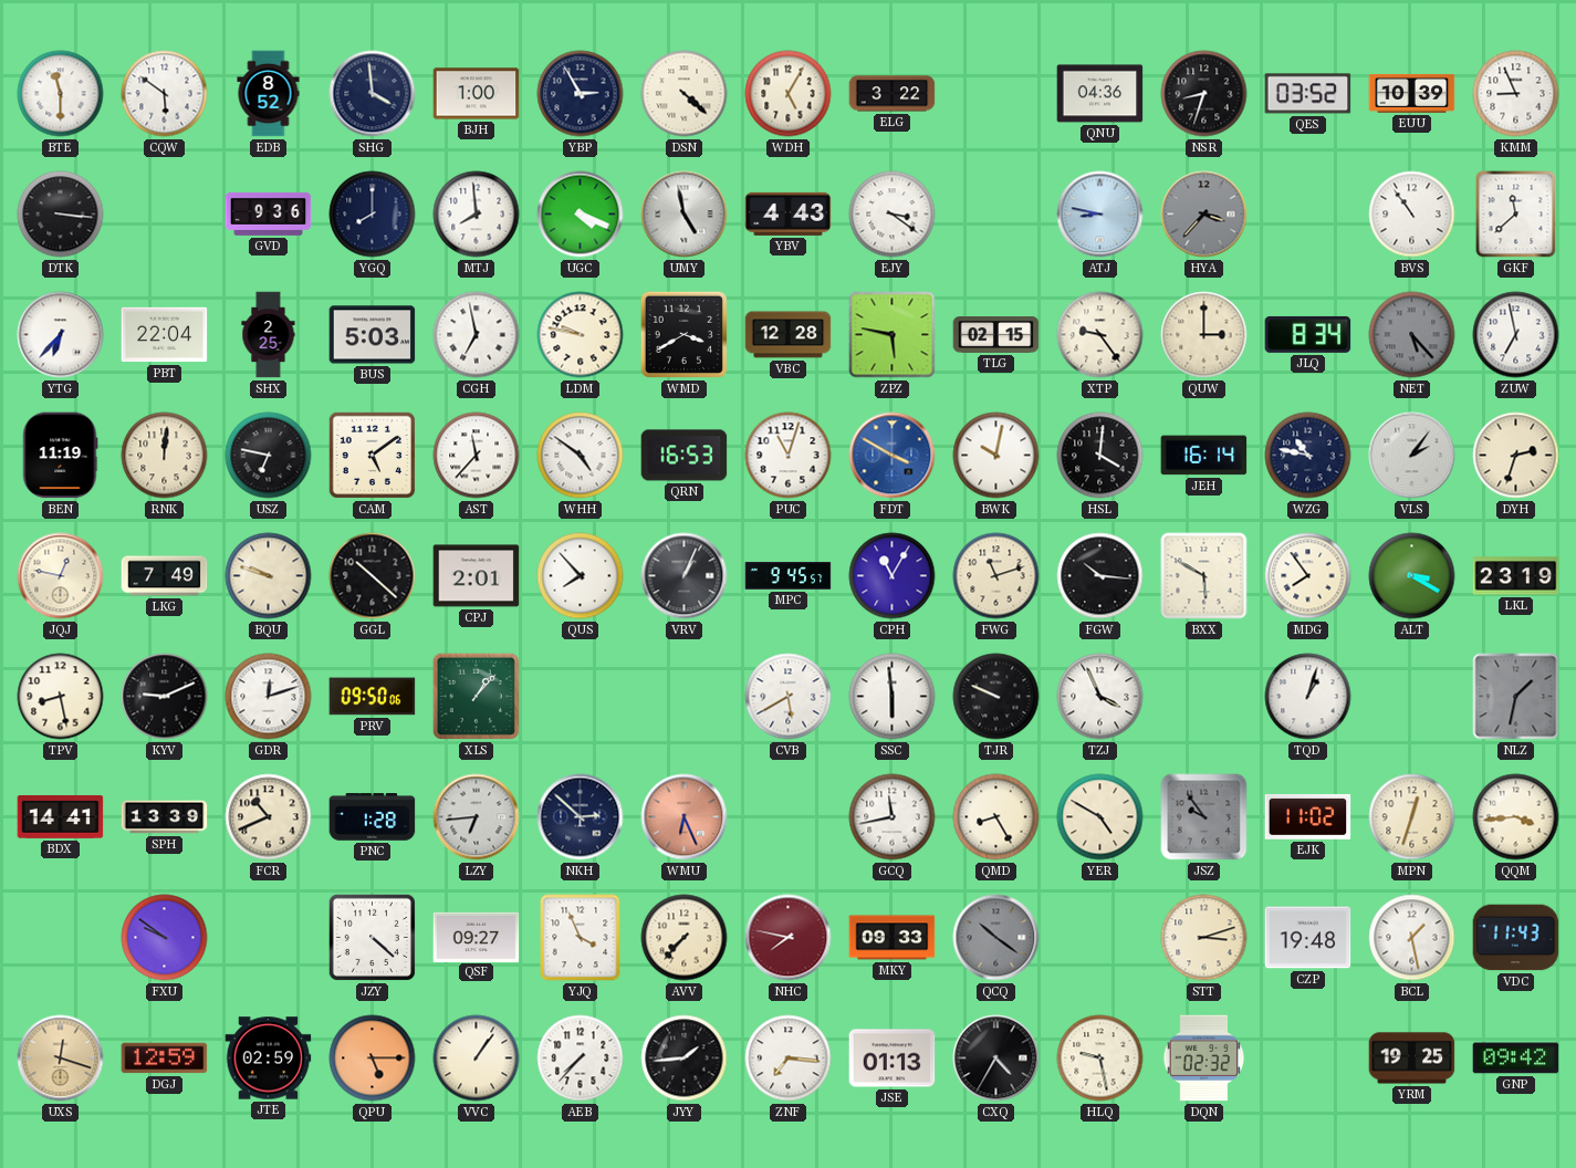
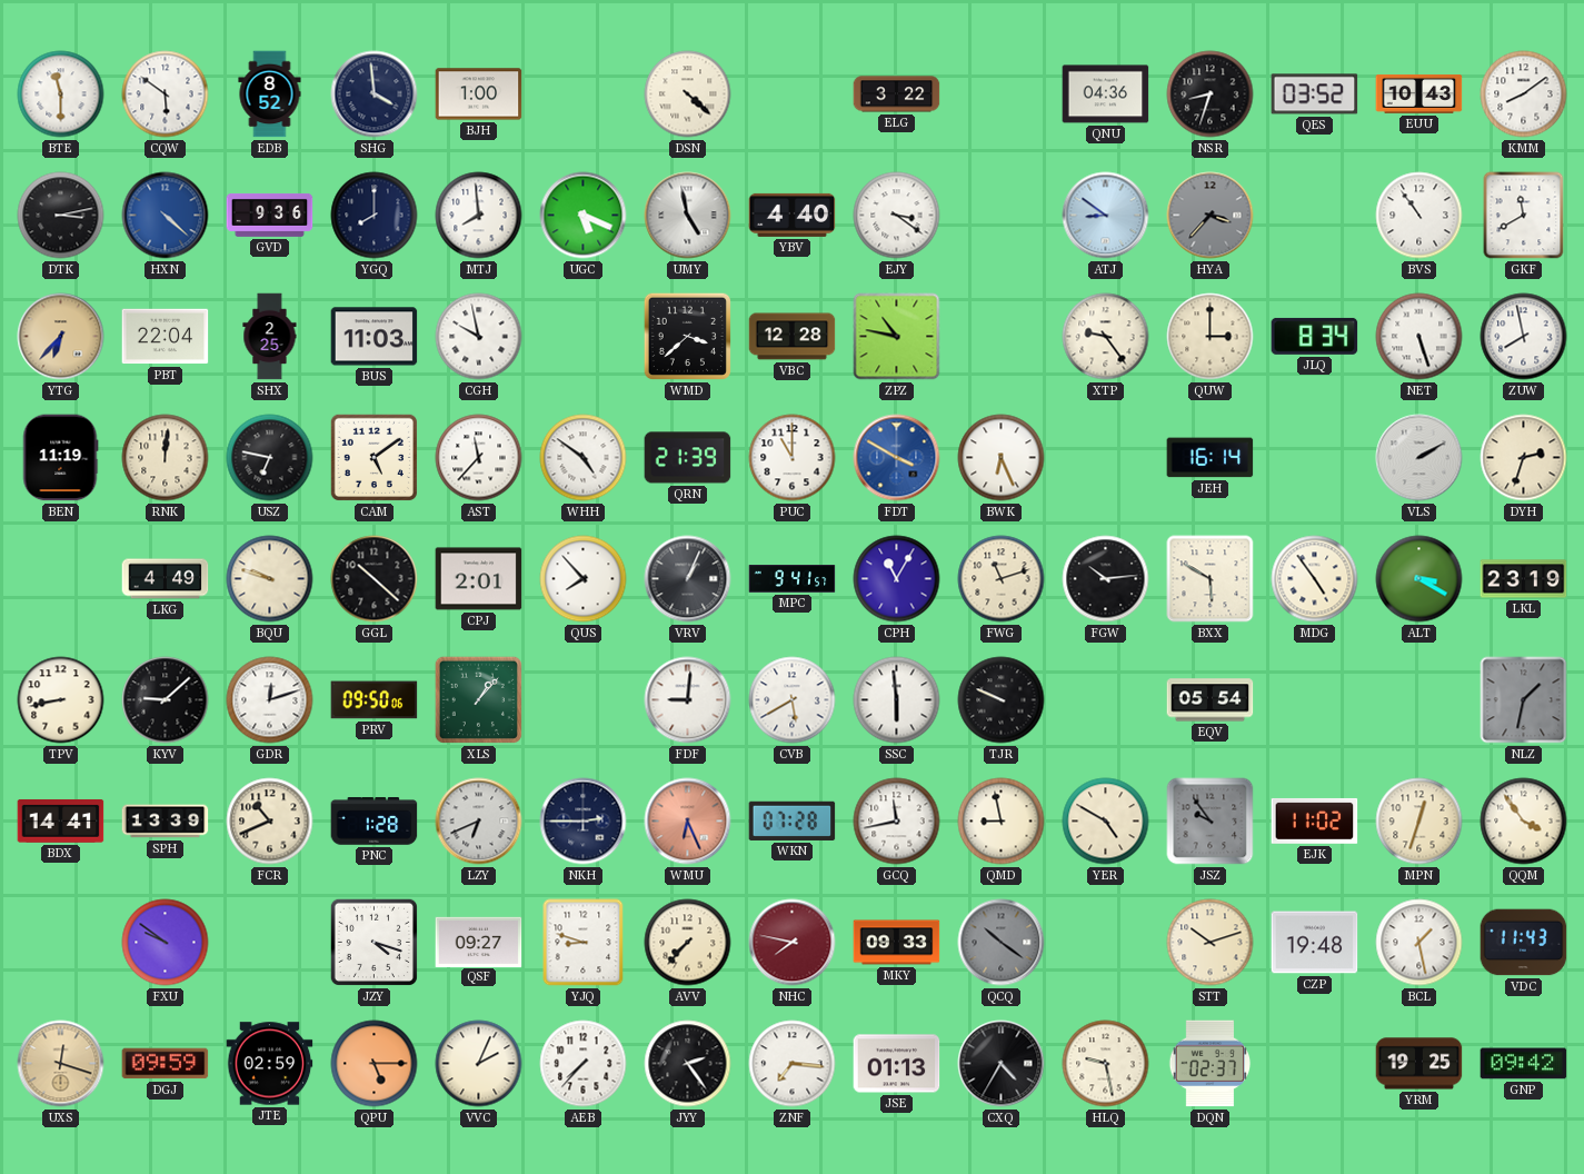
YBP: 2:55 -> none (581, 94)
WDH: 5:05 -> none (789, 94)
EUU: 10:39 -> 10:43 (1419, 93)
KMM: 8:56 -> 8:09 (1524, 94)
DTK: 3:16 -> 3:13 (61, 216)
HXN: none -> 4:22 (166, 216)
UGC: 4:19 -> 5:19 (584, 216)
YBV: 4:43 -> 4:40 (793, 215)
ATJ: 8:47 -> 8:51 (1106, 216)
GKF: 11:38 -> 11:40 (1524, 216)
YTG dial: white -> champagne (61, 337)
BUS: 5:03 -> 11:03 (375, 337)
CGH: 6:58 -> 9:58 (479, 337)
LDM: 9:47 -> none (581, 335)
WMD: 3:40 -> 3:38 (687, 336)
ZPZ: 5:47 -> 10:47 (897, 337)
TLG: 02:15 -> none (996, 335)
NET: 5:23 -> 5:27 (1419, 337)
NET dial: grey -> white (1419, 337)
ZUW: 6:58 -> 7:58 (1524, 337)
QRN: 16:53 -> 21:39 (688, 458)
PUC: 11:03 -> 11:00 (793, 458)
BWK: 10:02 -> 6:26 (1002, 458)
HSL: 4:01 -> none (1100, 456)
WZG: 10:47 -> none (1308, 456)
VLS: 2:06 -> 2:10 (1419, 458)
JQJ: 12:47 -> none (61, 576)
LKG: 7:49 -> 4:49 (166, 579)
MPC: 9:45 -> 9:41 (793, 579)
FGW: 10:16 -> 10:14 (1106, 579)
MDG: 7:54 -> 4:54 (1315, 579)
TPV: 8:28 -> 8:43 (61, 700)
KYV: 9:11 -> 9:08 (166, 700)
FDF: none -> 9:01 (688, 700)
TZJ: 3:56 -> none (1100, 697)
EQV: none -> 05:54 (1211, 700)
TQD: 1:03 -> none (1308, 697)
LZY: 6:44 -> 6:41 (479, 822)
NKH: 2:52 -> 2:45 (584, 822)
WKN: none -> 07:28 (793, 820)
QMD: 8:25 -> 8:58 (1002, 822)
QQM: 3:44 -> 3:54 (1524, 822)
JZY: 4:22 -> 4:18 (373, 942)
YJQ: 3:56 -> 8:48 (584, 943)
STT: 3:12 -> 10:12 (1211, 943)
DGJ: 12:59 -> 09:59 (166, 1064)
VVC: 1:06 -> 2:04 (479, 1064)
JYY: 1:44 -> 2:24 (688, 1064)
DQN: 02:32 -> 02:37 (1211, 1064)
